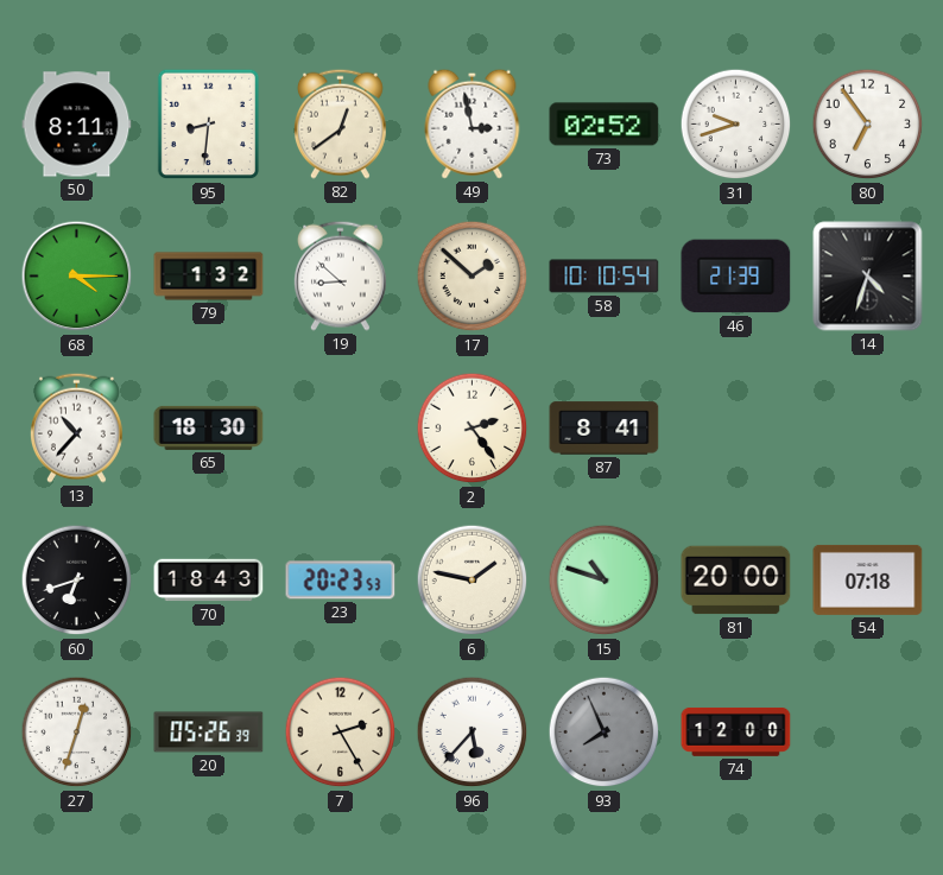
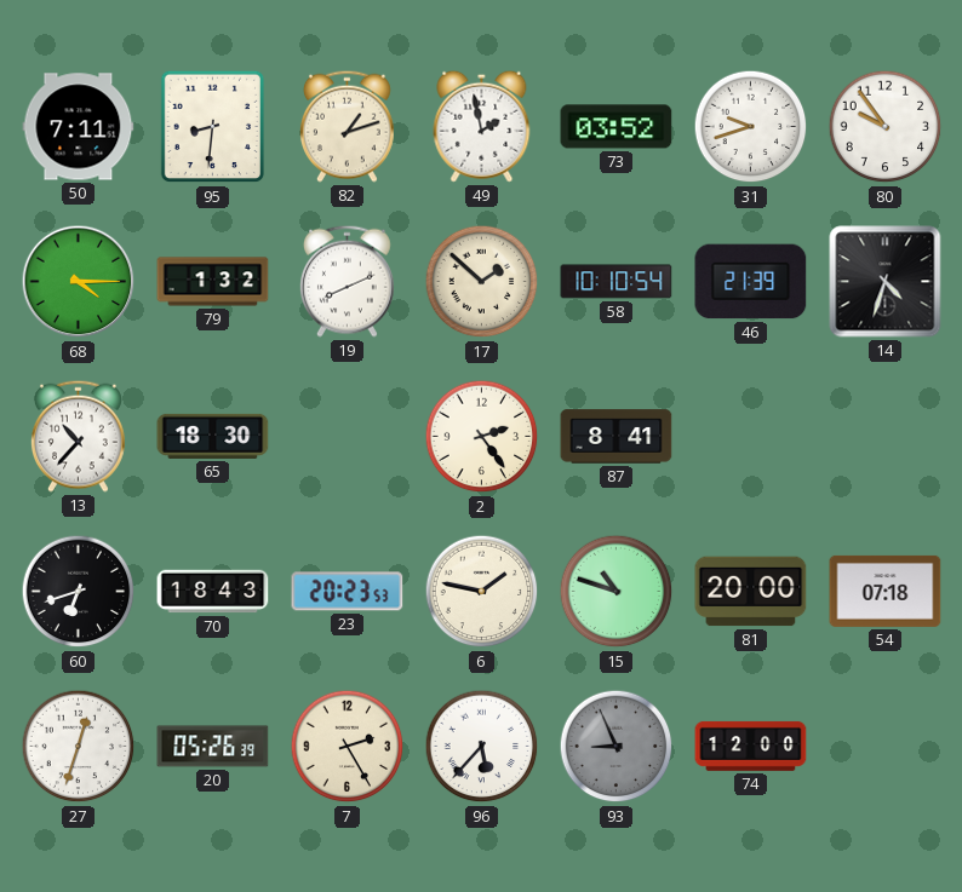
50: 8:11 -> 7:11 (79, 127)
82: 12:39 -> 1:12 (347, 126)
49: 2:58 -> 1:58 (482, 126)
73: 02:52 -> 03:52 (617, 127)
80: 6:54 -> 9:54 (886, 127)
19: 8:52 -> 8:11 (347, 281)
93: 7:56 -> 8:56 (617, 747)
